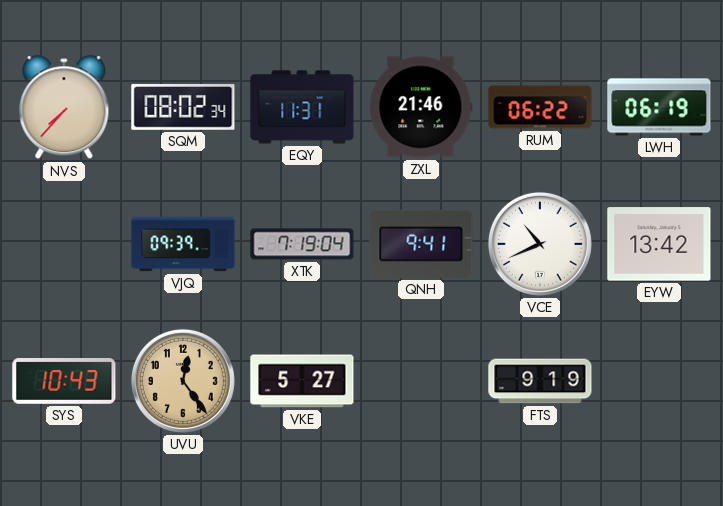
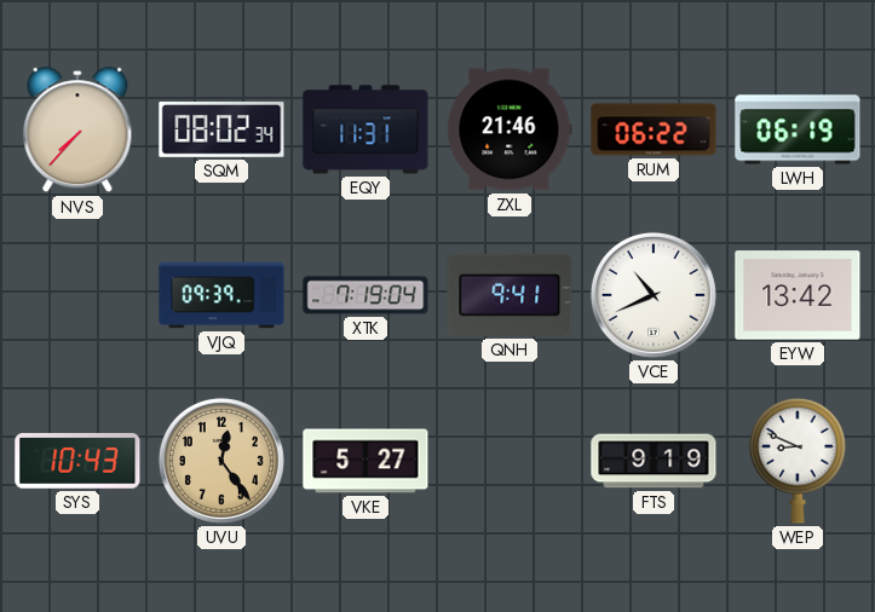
WEP: none -> 8:49 (798, 461)
